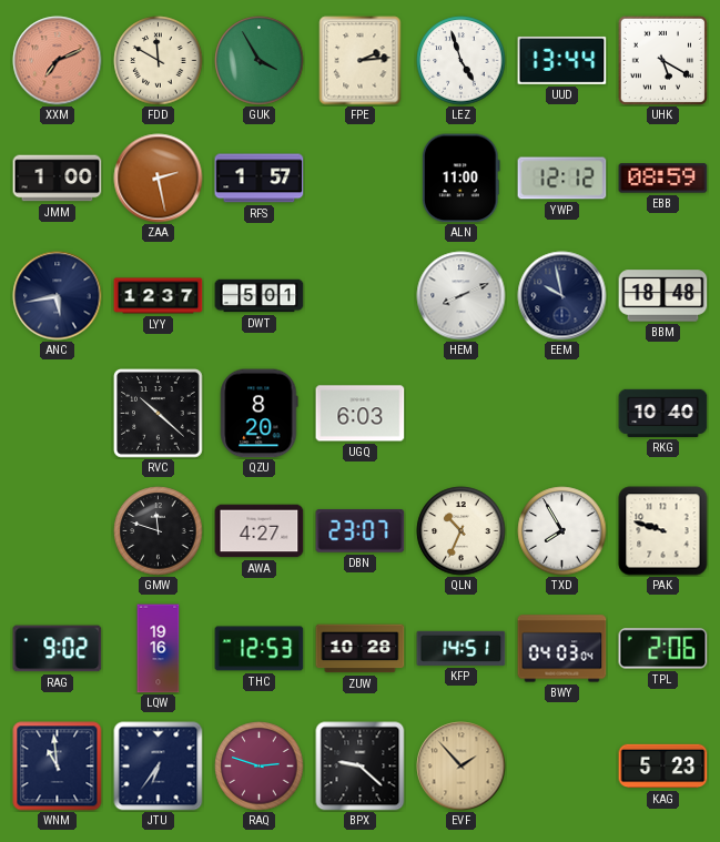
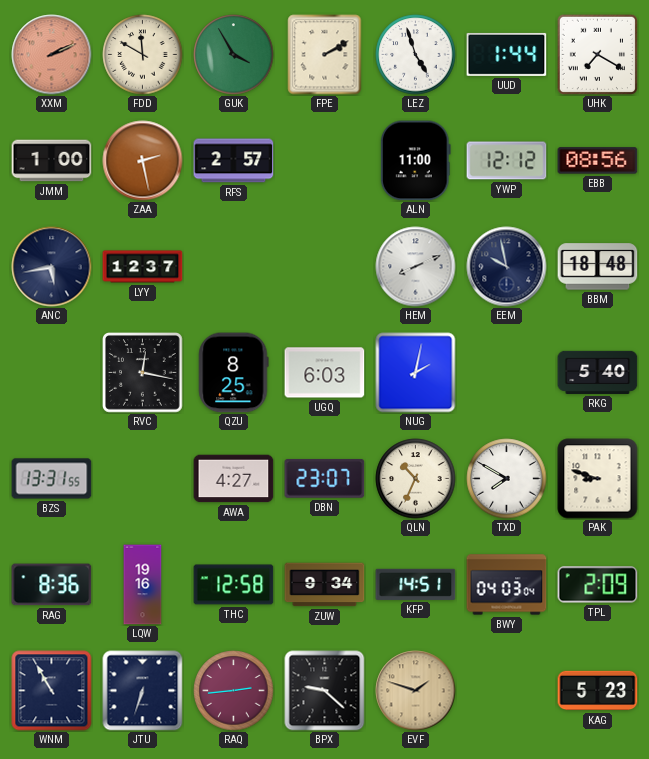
XXM: 7:11 -> 2:11 (52, 55)
FPE: 2:14 -> 2:10 (325, 55)
UUD: 13:44 -> 1:44 (507, 54)
UHK: 5:20 -> 7:20 (597, 54)
RFS: 1:57 -> 2:57 (234, 161)
EBB: 08:59 -> 08:56 (598, 161)
DWT: 5:01 -> none (260, 296)
RVC: 10:22 -> 12:17 (143, 373)
QZU: 8:20 -> 8:25 (234, 373)
NUG: none -> 2:02 (416, 373)
RKG: 10:40 -> 5:40 (598, 372)
BZS: none -> 13:31 (52, 479)
GMW: 11:48 -> none (159, 531)
TXD: 7:55 -> 7:50 (507, 479)
PAK: 9:48 -> 8:48 (598, 479)
RAG: 9:02 -> 8:36 (52, 585)
THC: 12:53 -> 12:58 (234, 585)
ZUW: 10:28 -> 9:34 (325, 585)
TPL: 2:06 -> 2:09 (598, 585)
WNM: 10:59 -> 10:55 (52, 691)
JTU: 6:36 -> 6:33 (143, 691)
RAQ: 2:48 -> 2:44 (234, 691)
EVF: 1:53 -> 1:48 (416, 691)
